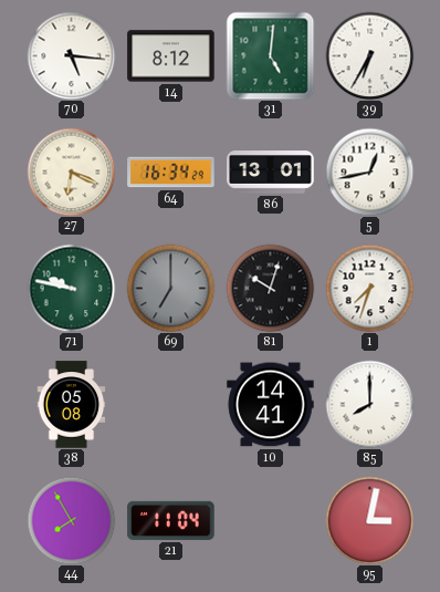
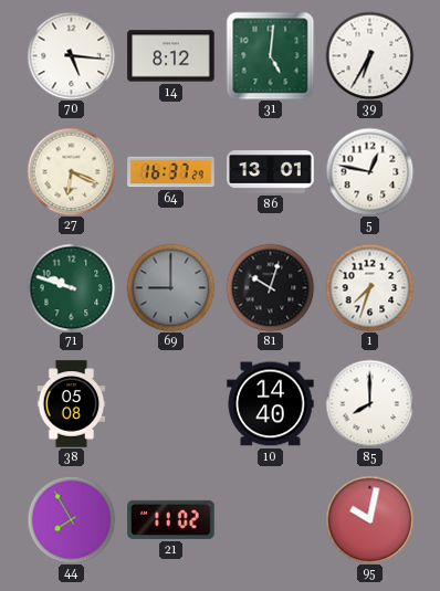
64: 16:34 -> 16:37 (171, 172)
5: 12:43 -> 12:47 (369, 171)
71: 9:47 -> 9:48 (71, 287)
69: 7:00 -> 9:00 (170, 287)
10: 14:41 -> 14:40 (271, 404)
21: 11:04 -> 11:02 (171, 519)
95: 3:02 -> 10:02 (369, 519)
